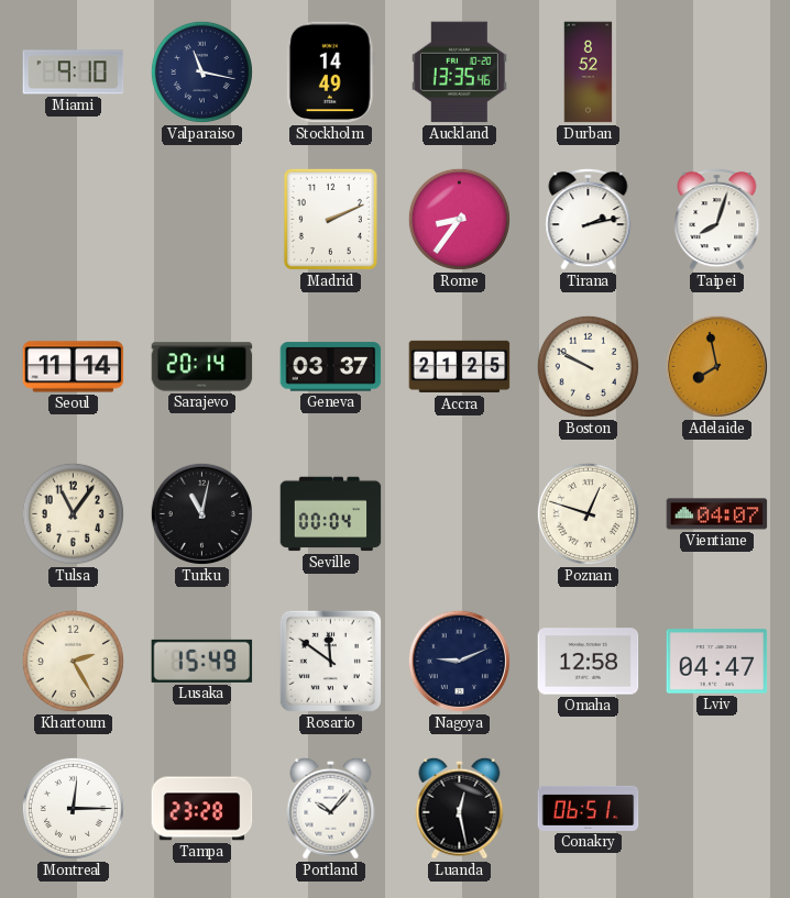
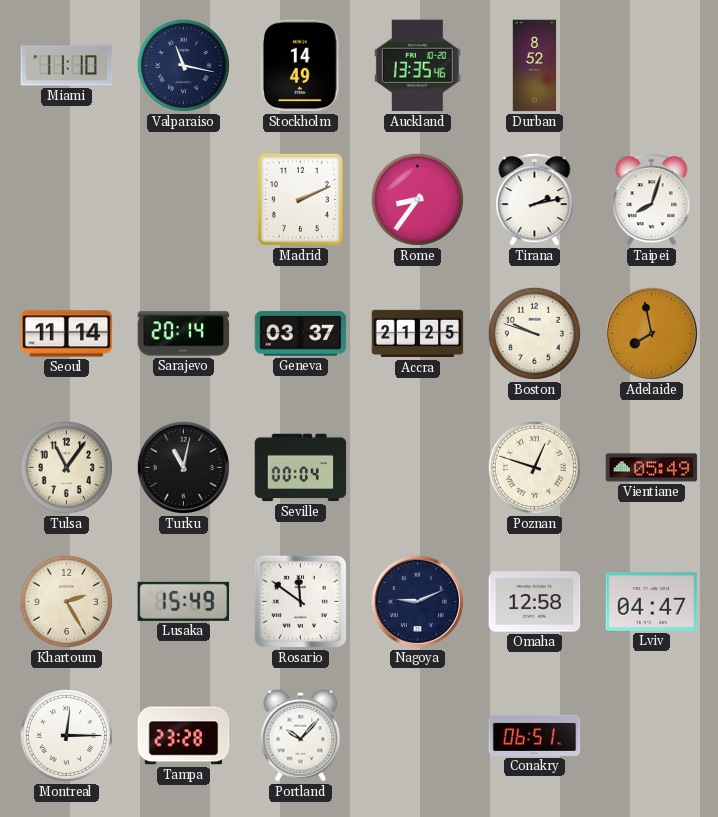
Miami: 9:10 -> 11:10 (67, 66)
Boston: 9:50 -> 9:48 (534, 333)
Vientiane: 04:07 -> 05:49 (652, 468)
Luanda: 12:28 -> none (460, 808)
